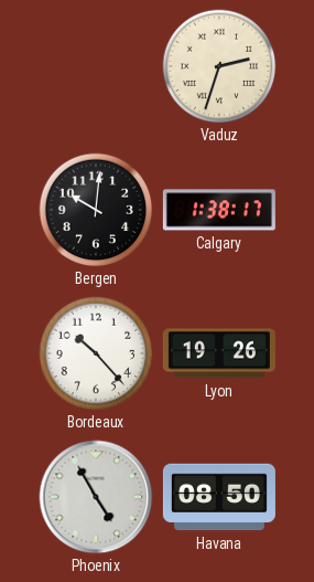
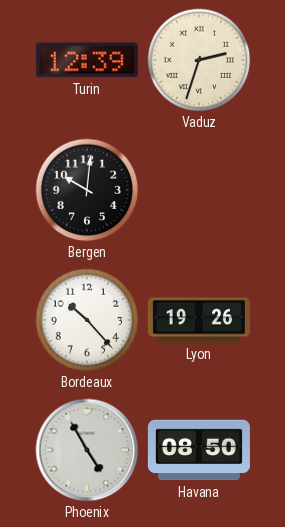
Turin: none -> 12:39 (87, 60)
Calgary: 1:38 -> none (219, 210)
